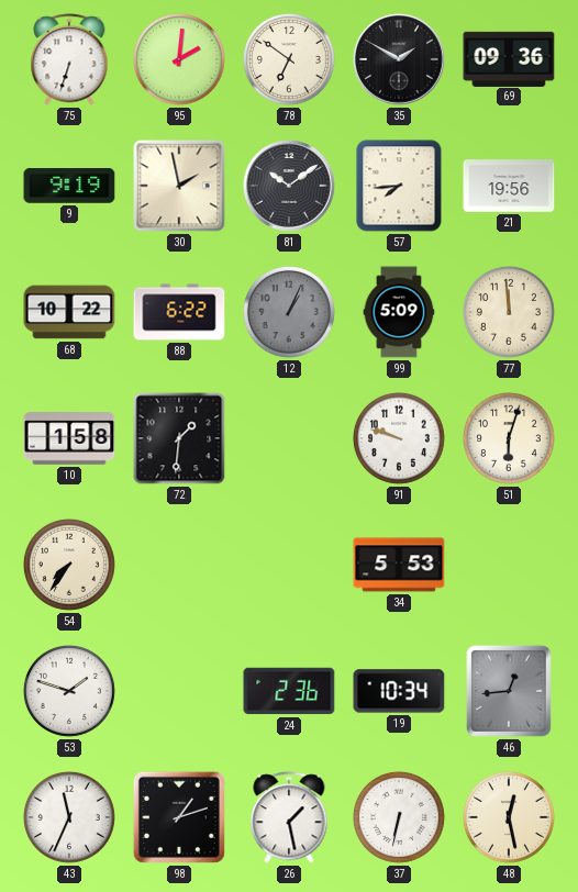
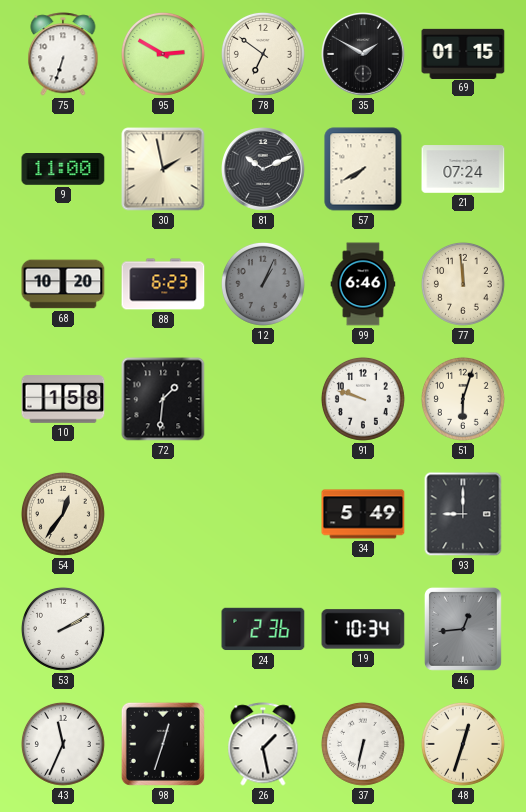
95: 2:01 -> 2:50 (163, 54)
69: 09:36 -> 01:15 (463, 53)
9: 9:19 -> 11:00 (63, 170)
81: 10:09 -> 10:11 (263, 169)
57: 7:44 -> 7:40 (363, 169)
21: 19:56 -> 07:24 (463, 169)
68: 10:22 -> 10:20 (63, 284)
88: 6:22 -> 6:23 (163, 284)
99: 5:09 -> 6:46 (363, 284)
54: 7:36 -> 12:36 (63, 514)
34: 5:53 -> 5:49 (363, 514)
93: none -> 9:00 (463, 514)
53: 1:48 -> 2:10 (63, 629)
98: 1:12 -> 12:33 (163, 744)
48: 12:28 -> 12:33 (463, 744)
